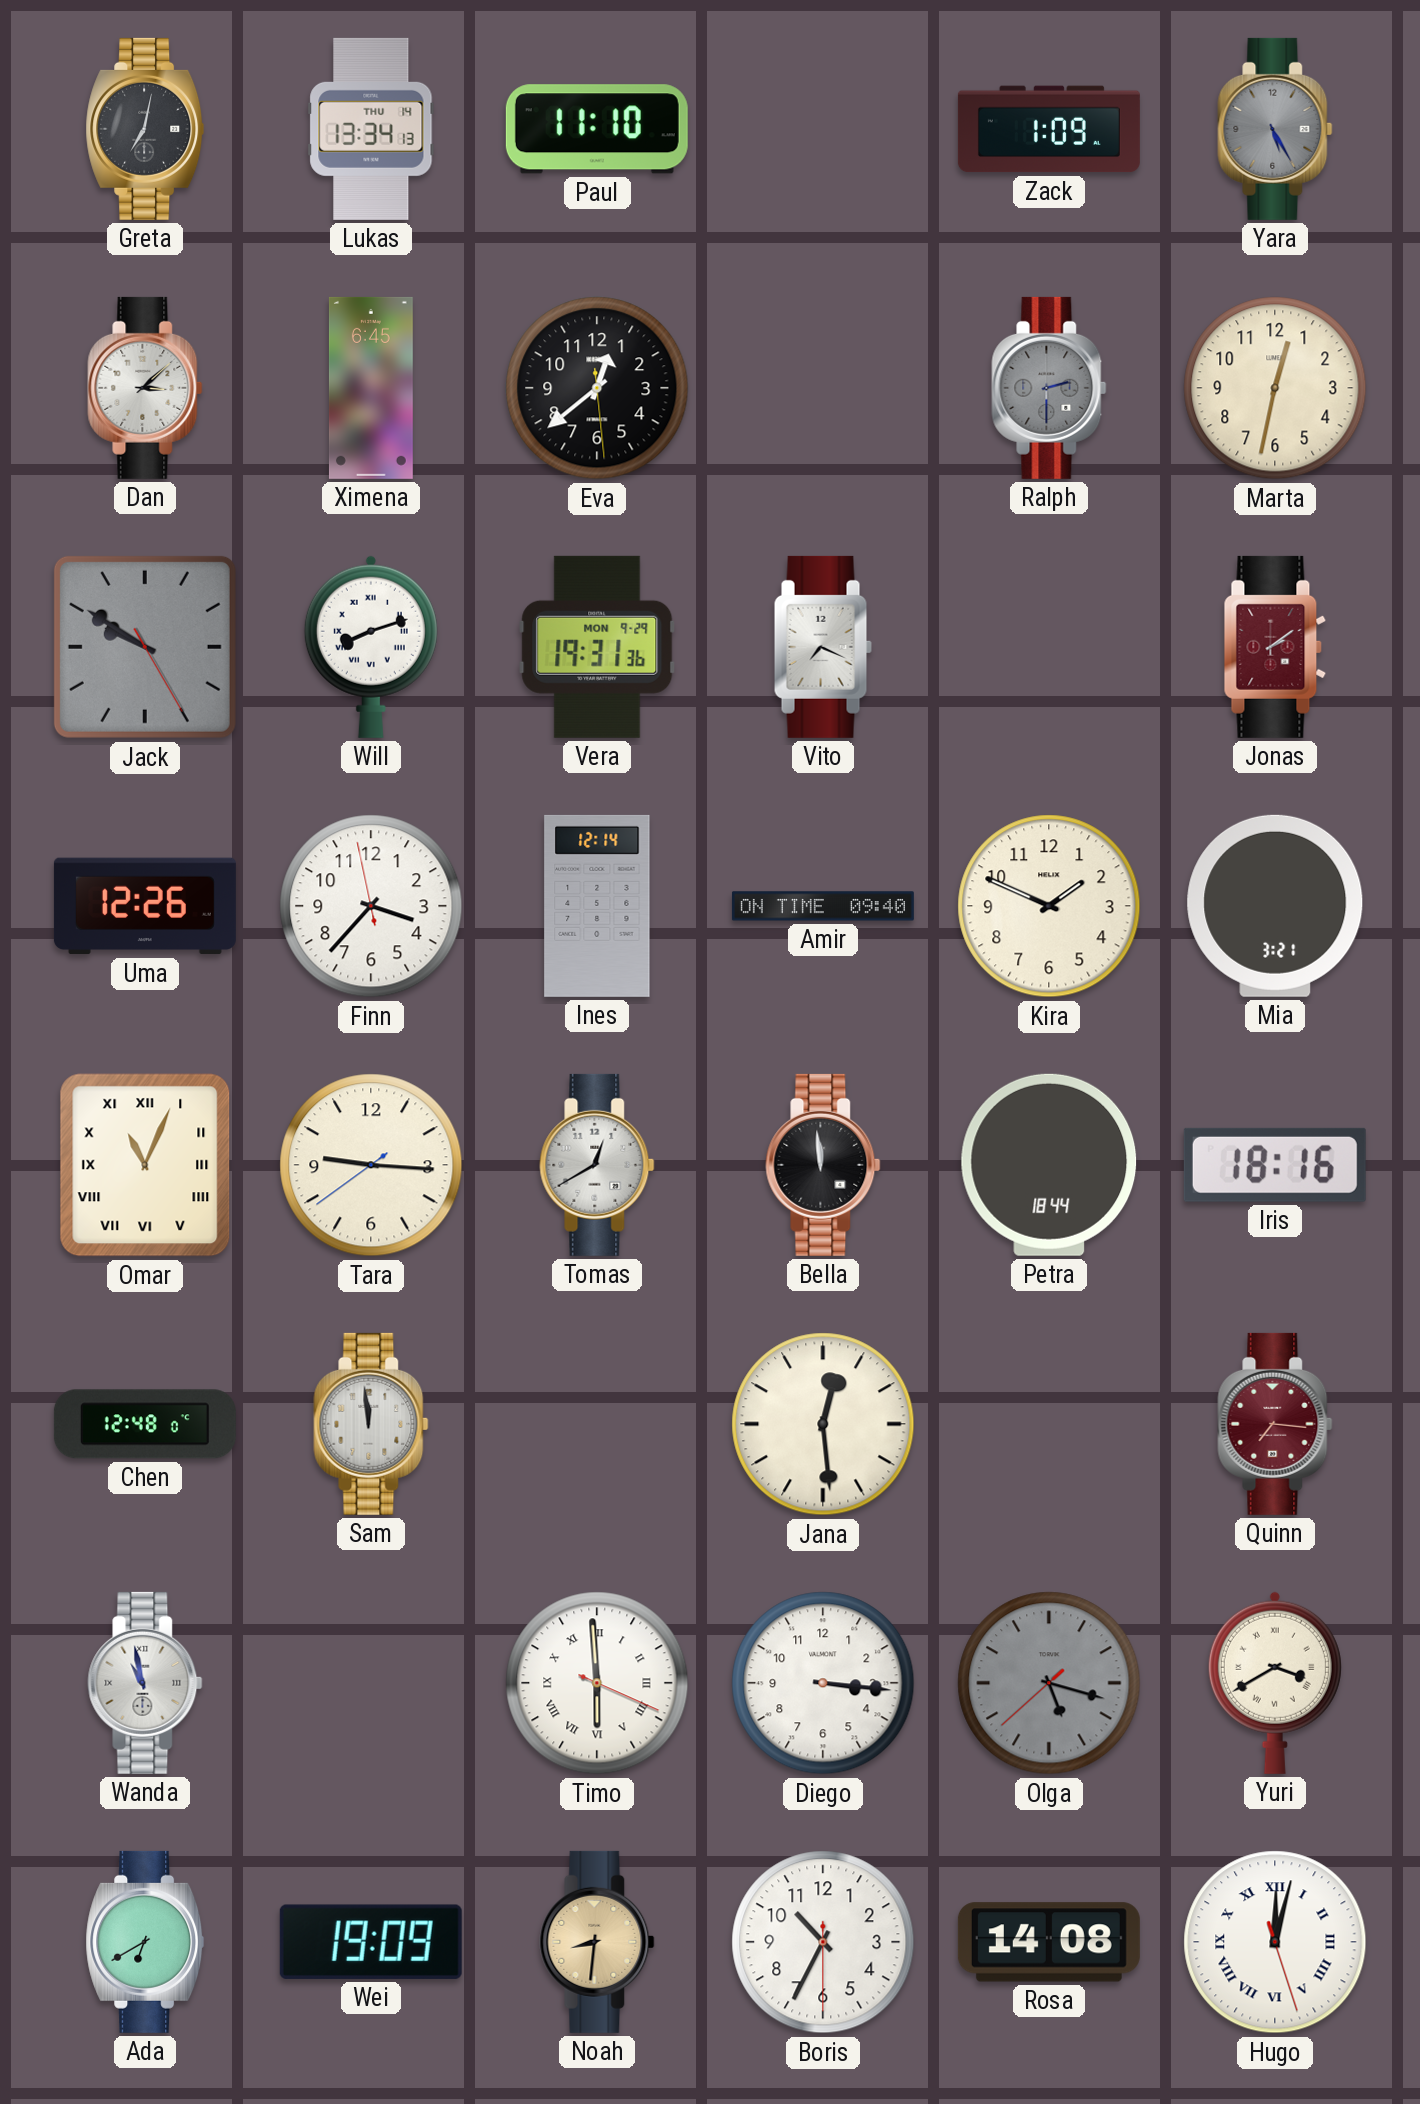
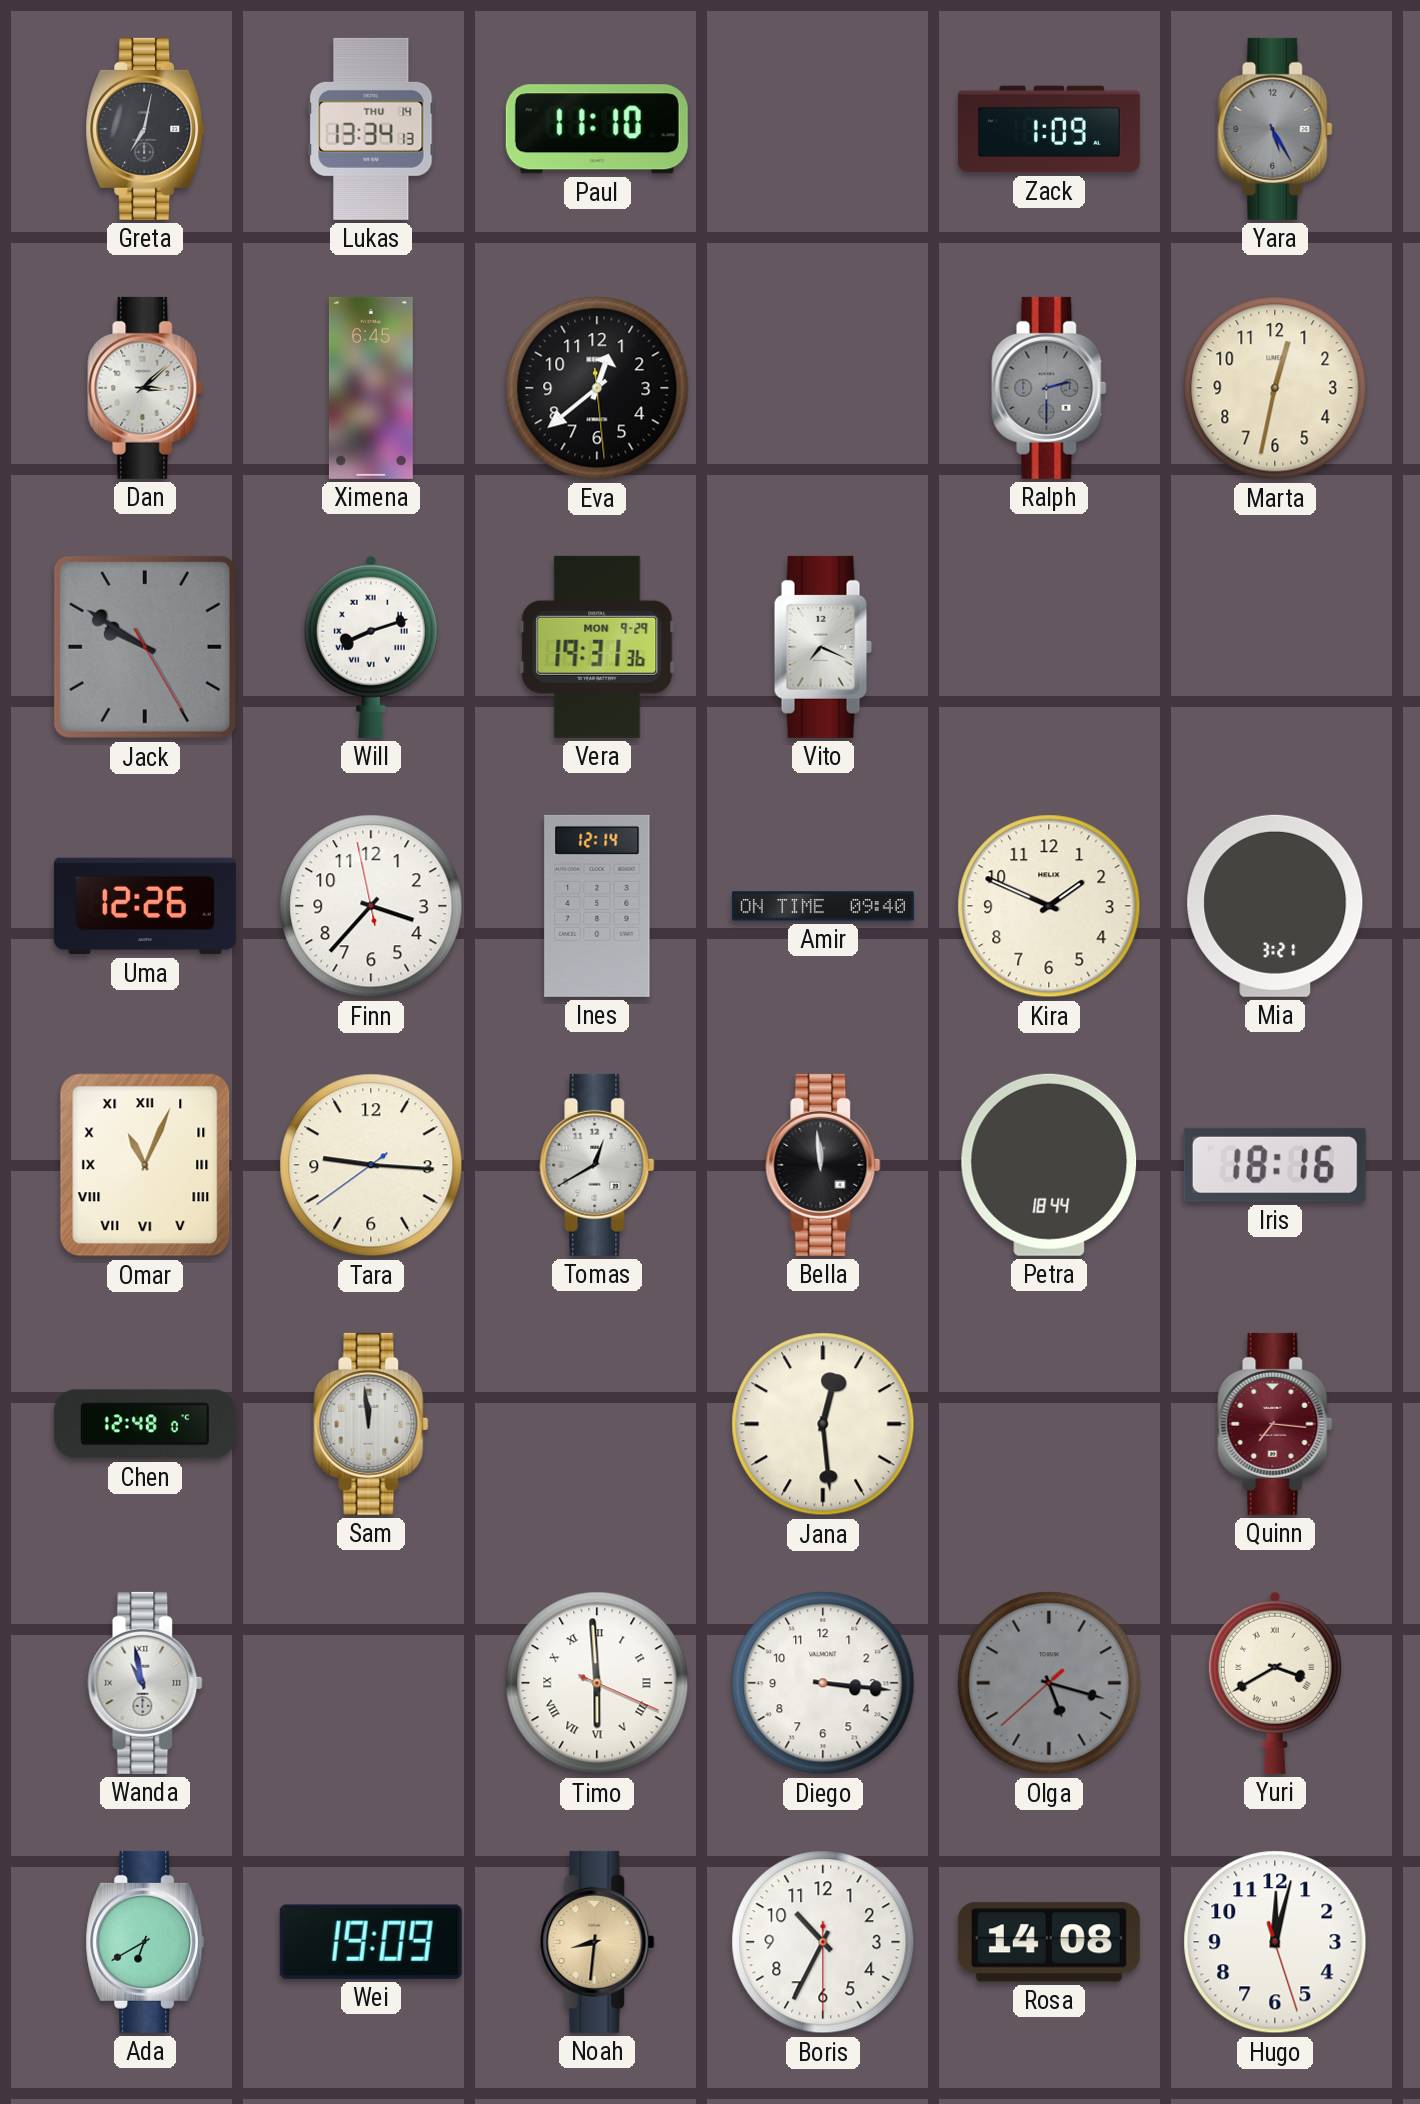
Jonas: 2:09 -> none (1275, 647)
Hugo numerals: Roman -> Arabic (1275, 1942)
